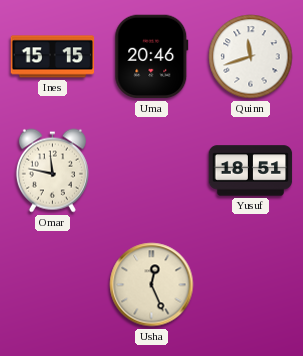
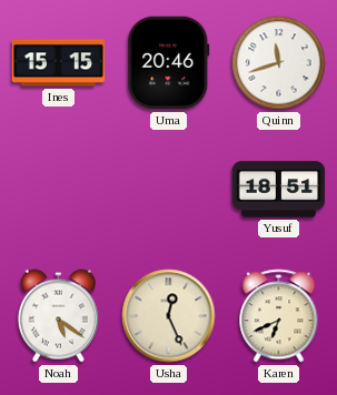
Omar: 11:47 -> none (52, 171)
Noah: none -> 5:21 (58, 316)
Karen: none -> 6:41 (279, 316)
